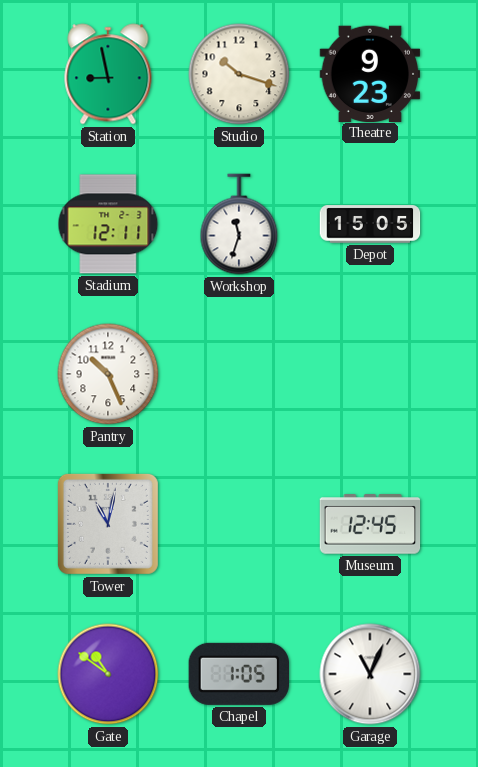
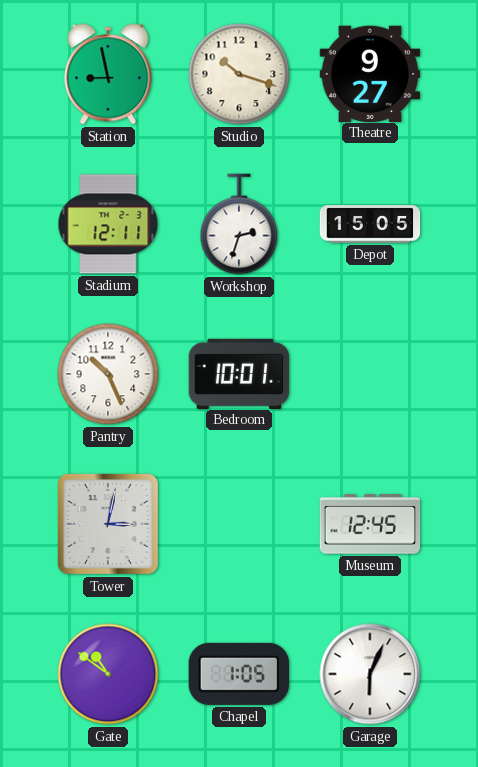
Theatre: 9:23 -> 9:27 (370, 73)
Workshop: 11:33 -> 2:33 (239, 224)
Bedroom: none -> 10:01 (239, 373)
Tower: 11:02 -> 3:02 (108, 524)
Garage: 11:04 -> 6:04 (370, 674)
